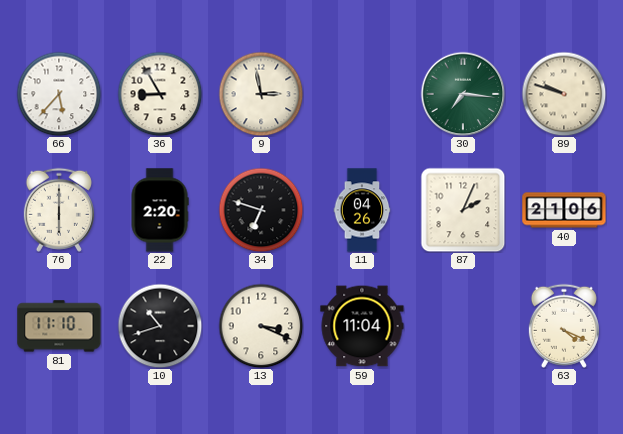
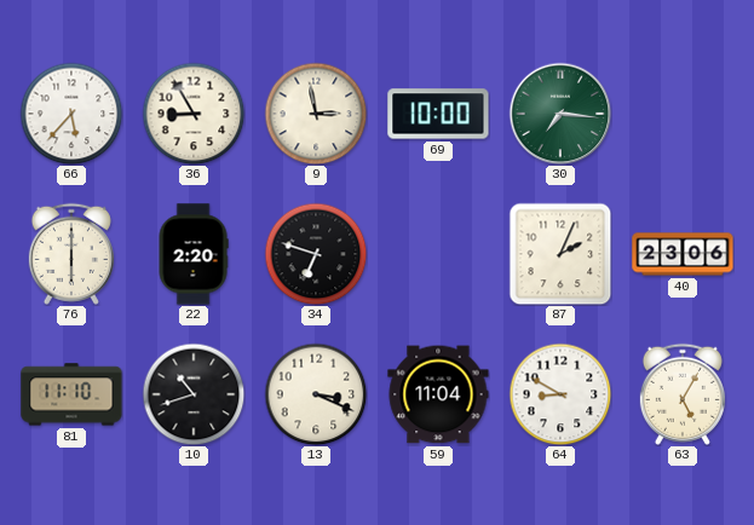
69: none -> 10:00 (438, 114)
89: 9:48 -> none (564, 94)
11: 04:26 -> none (362, 210)
40: 21:06 -> 23:06 (683, 254)
64: none -> 8:50 (560, 394)
63: 4:19 -> 5:05 (683, 394)
